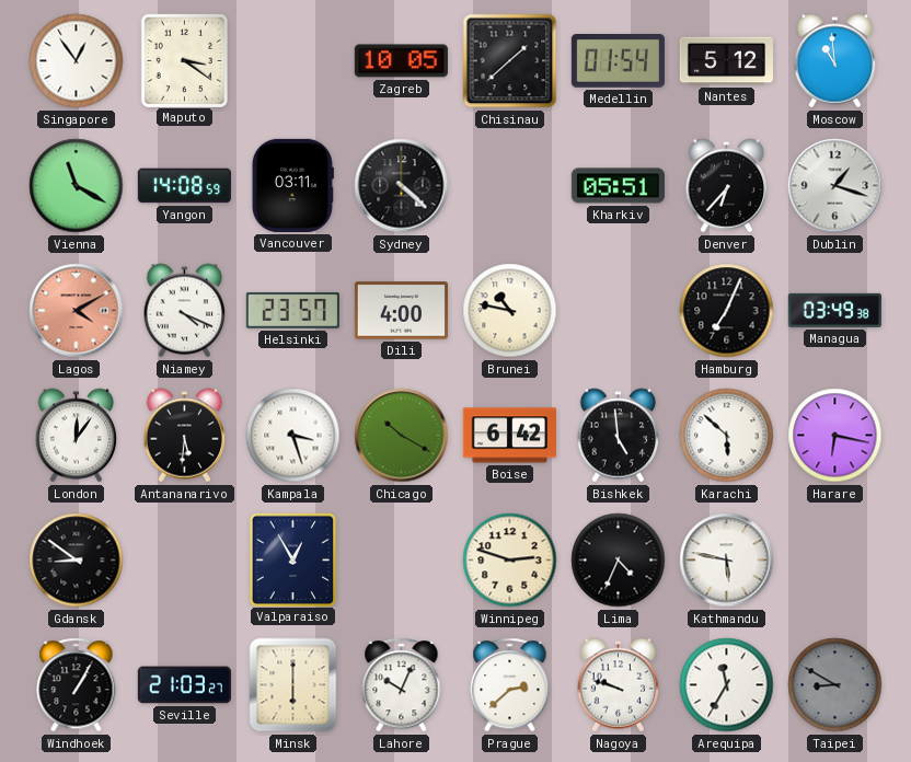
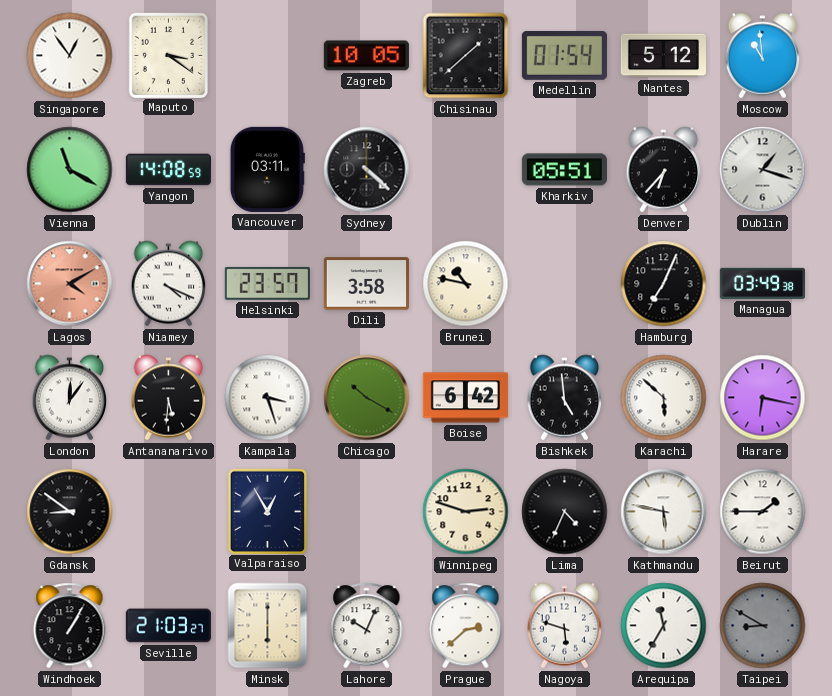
Dili: 4:00 -> 3:58 (366, 284)
Beirut: none -> 1:45 (763, 512)
Nagoya: 9:48 -> 5:48 (565, 626)
